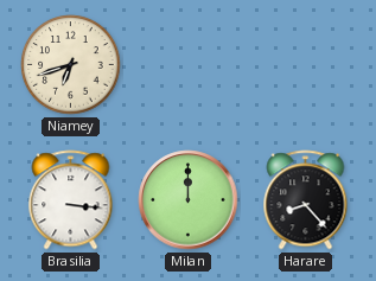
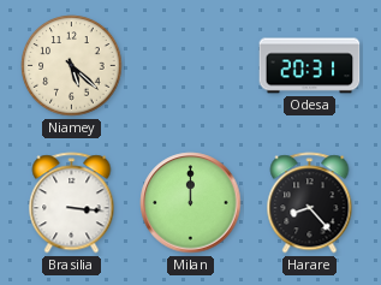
Niamey: 6:42 -> 5:22 (72, 66)
Odesa: none -> 20:31 (310, 66)
